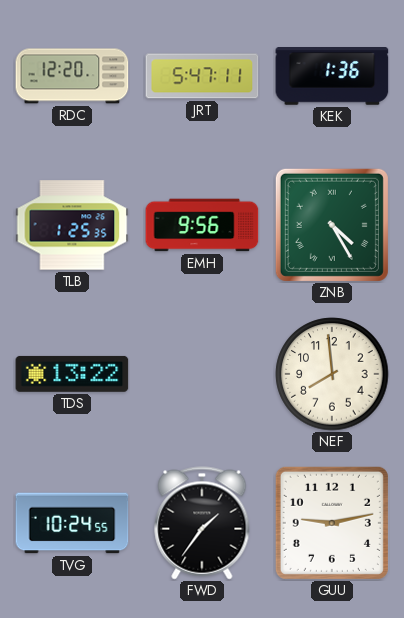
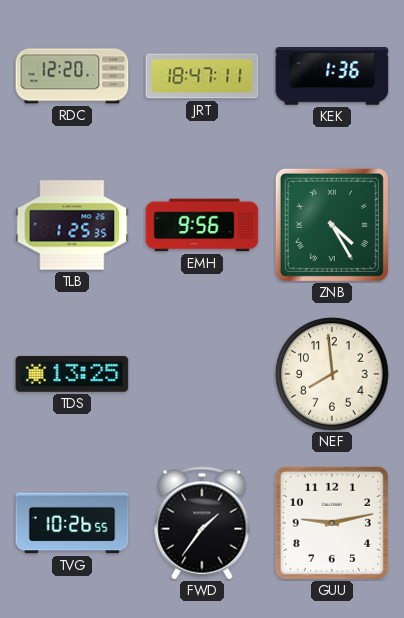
JRT: 5:47 -> 18:47 (202, 76)
TDS: 13:22 -> 13:25 (72, 374)
TVG: 10:24 -> 10:26 (72, 523)
